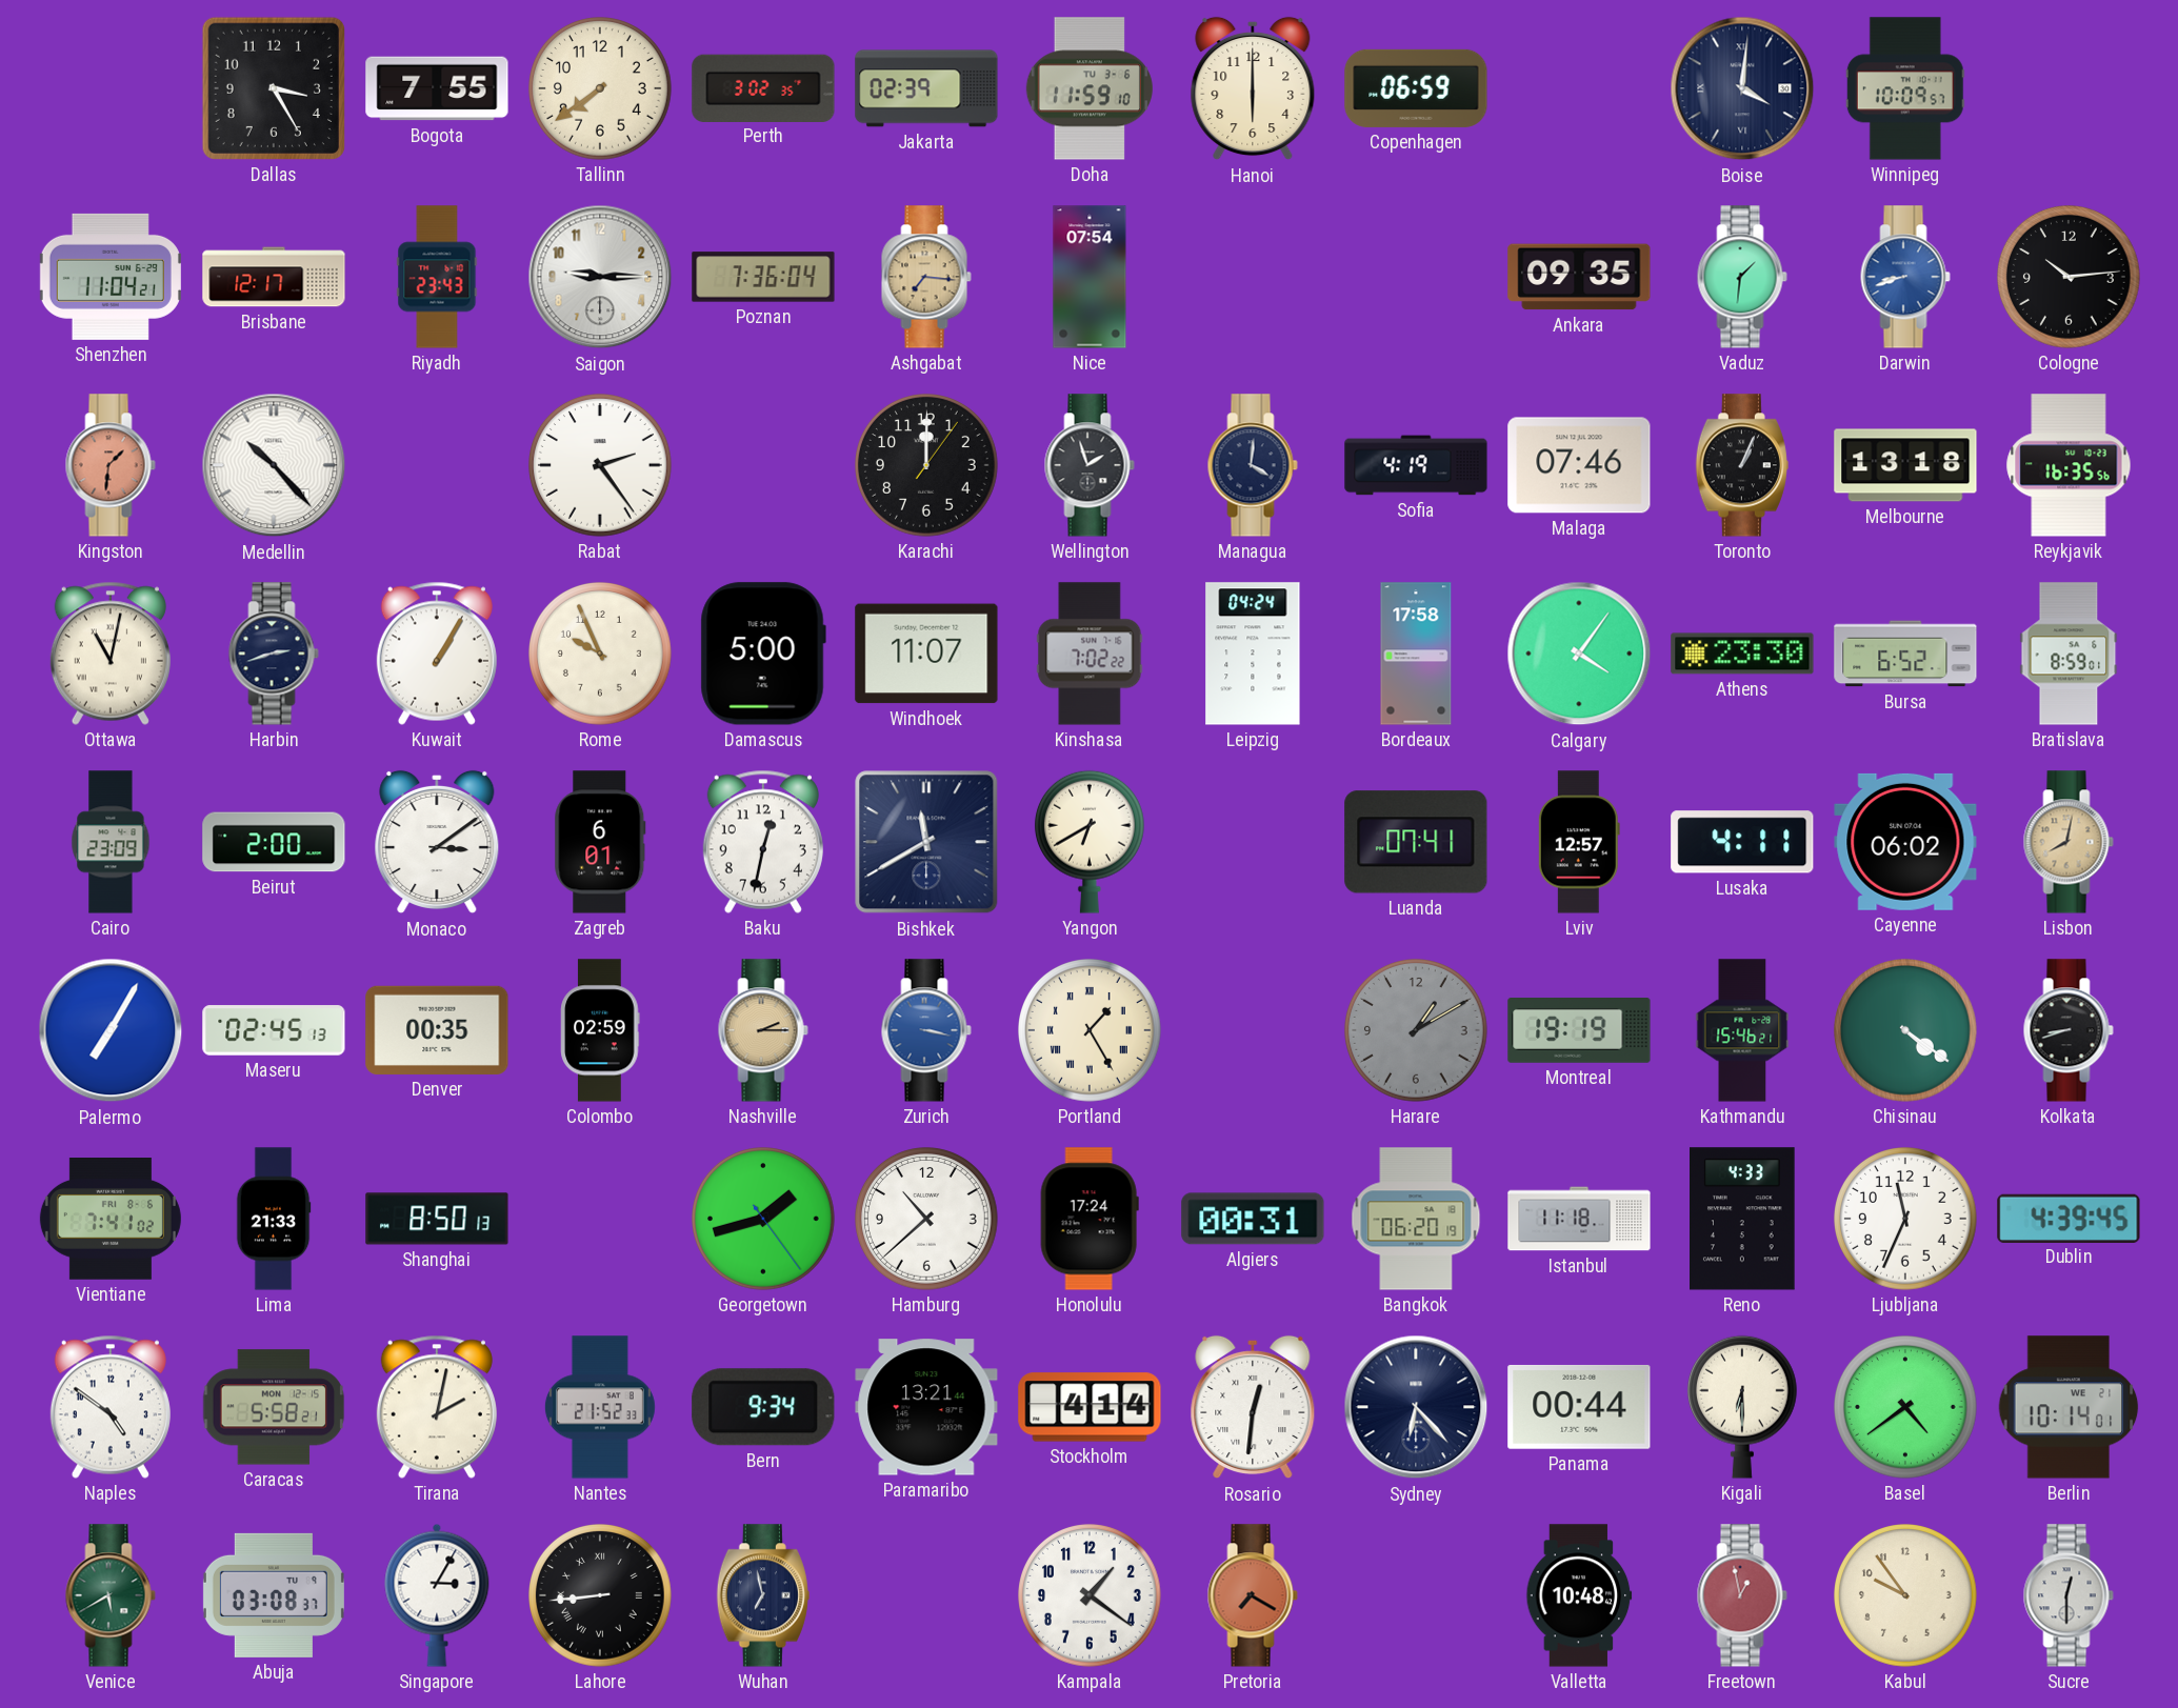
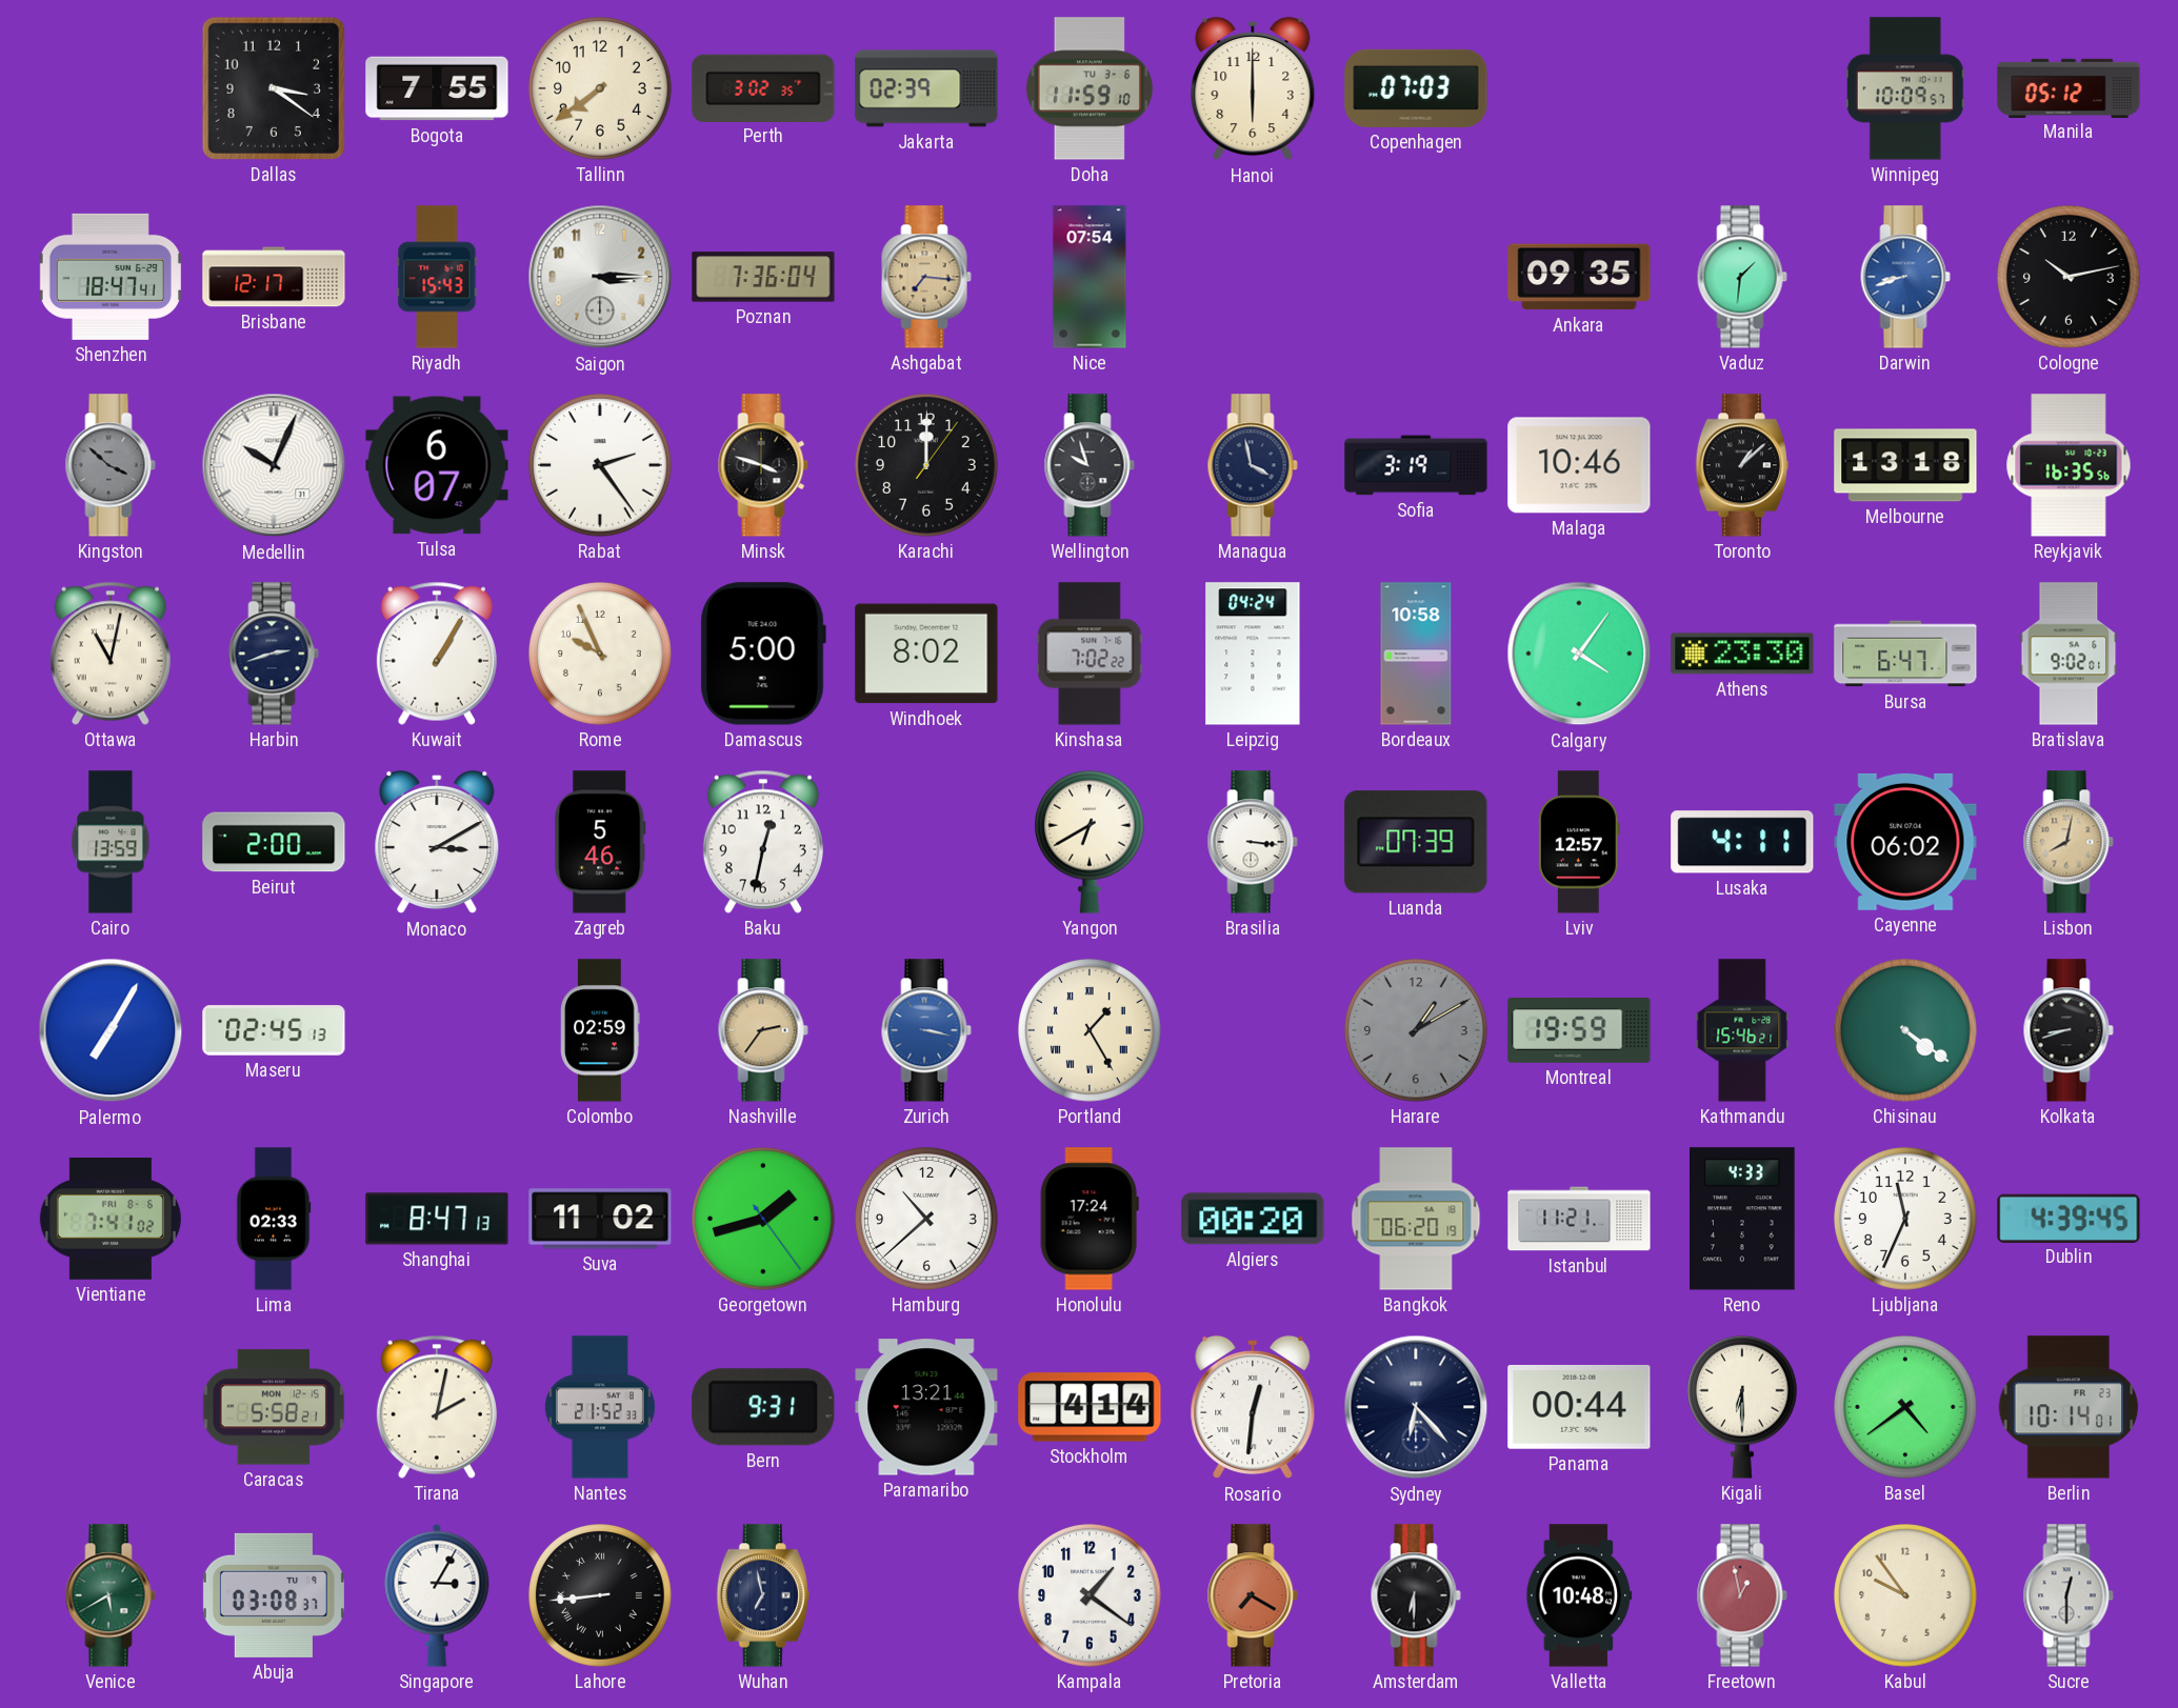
Dallas: 3:25 -> 3:21 (274, 88)
Copenhagen: 06:59 -> 07:03 (1416, 88)
Boise: 4:01 -> none (1742, 88)
Manila: none -> 05:12 (2069, 87)
Shenzhen: 11:04 -> 18:47 (111, 277)
Riyadh: 23:43 -> 15:43 (437, 277)
Saigon: 9:15 -> 3:15 (600, 277)
Cologne: 10:14 -> 10:13 (2070, 278)
Kingston: 1:31 -> 3:52 (111, 465)
Kingston dial: salmon -> grey (111, 465)
Medellin: 10:23 -> 10:04 (274, 465)
Tulsa: none -> 6:07 (437, 465)
Minsk: none -> 3:48 (763, 465)
Wellington: 1:57 -> 9:57 (1090, 465)
Managua: 4:01 -> 3:58 (1253, 465)
Sofia: 4:19 -> 3:19 (1416, 465)
Malaga: 07:46 -> 10:46 (1579, 465)
Toronto: 1:04 -> 1:08 (1742, 465)
Windhoek: 11:07 -> 8:02 (926, 654)
Bordeaux: 17:58 -> 10:58 (1416, 654)
Bursa: 6:52 -> 6:47 (1905, 654)
Bratislava: 8:59 -> 9:02 (2069, 654)
Cairo: 23:09 -> 13:59 (111, 842)
Monaco: 3:09 -> 3:10 (437, 842)
Zagreb: 6:01 -> 5:46 (600, 842)
Bishkek: 11:40 -> none (926, 842)
Brasilia: none -> 3:16 (1253, 842)
Luanda: 07:41 -> 07:39 (1416, 842)
Denver: 00:35 -> none (437, 1030)
Nashville: 2:15 -> 2:36 (763, 1030)
Montreal: 19:19 -> 19:59 (1579, 1031)
Lima: 21:33 -> 02:33 (274, 1219)
Shanghai: 8:50 -> 8:47 (437, 1219)
Suva: none -> 11:02 (600, 1219)
Algiers: 00:31 -> 00:20 (1253, 1219)
Istanbul: 11:18 -> 11:21 (1579, 1219)
Naples: 4:51 -> none (111, 1407)
Bern: 9:34 -> 9:31 (763, 1407)
Berlin date: WE 21 -> FR 23 (2069, 1407)
Amsterdam: none -> 6:30 (1416, 1595)
